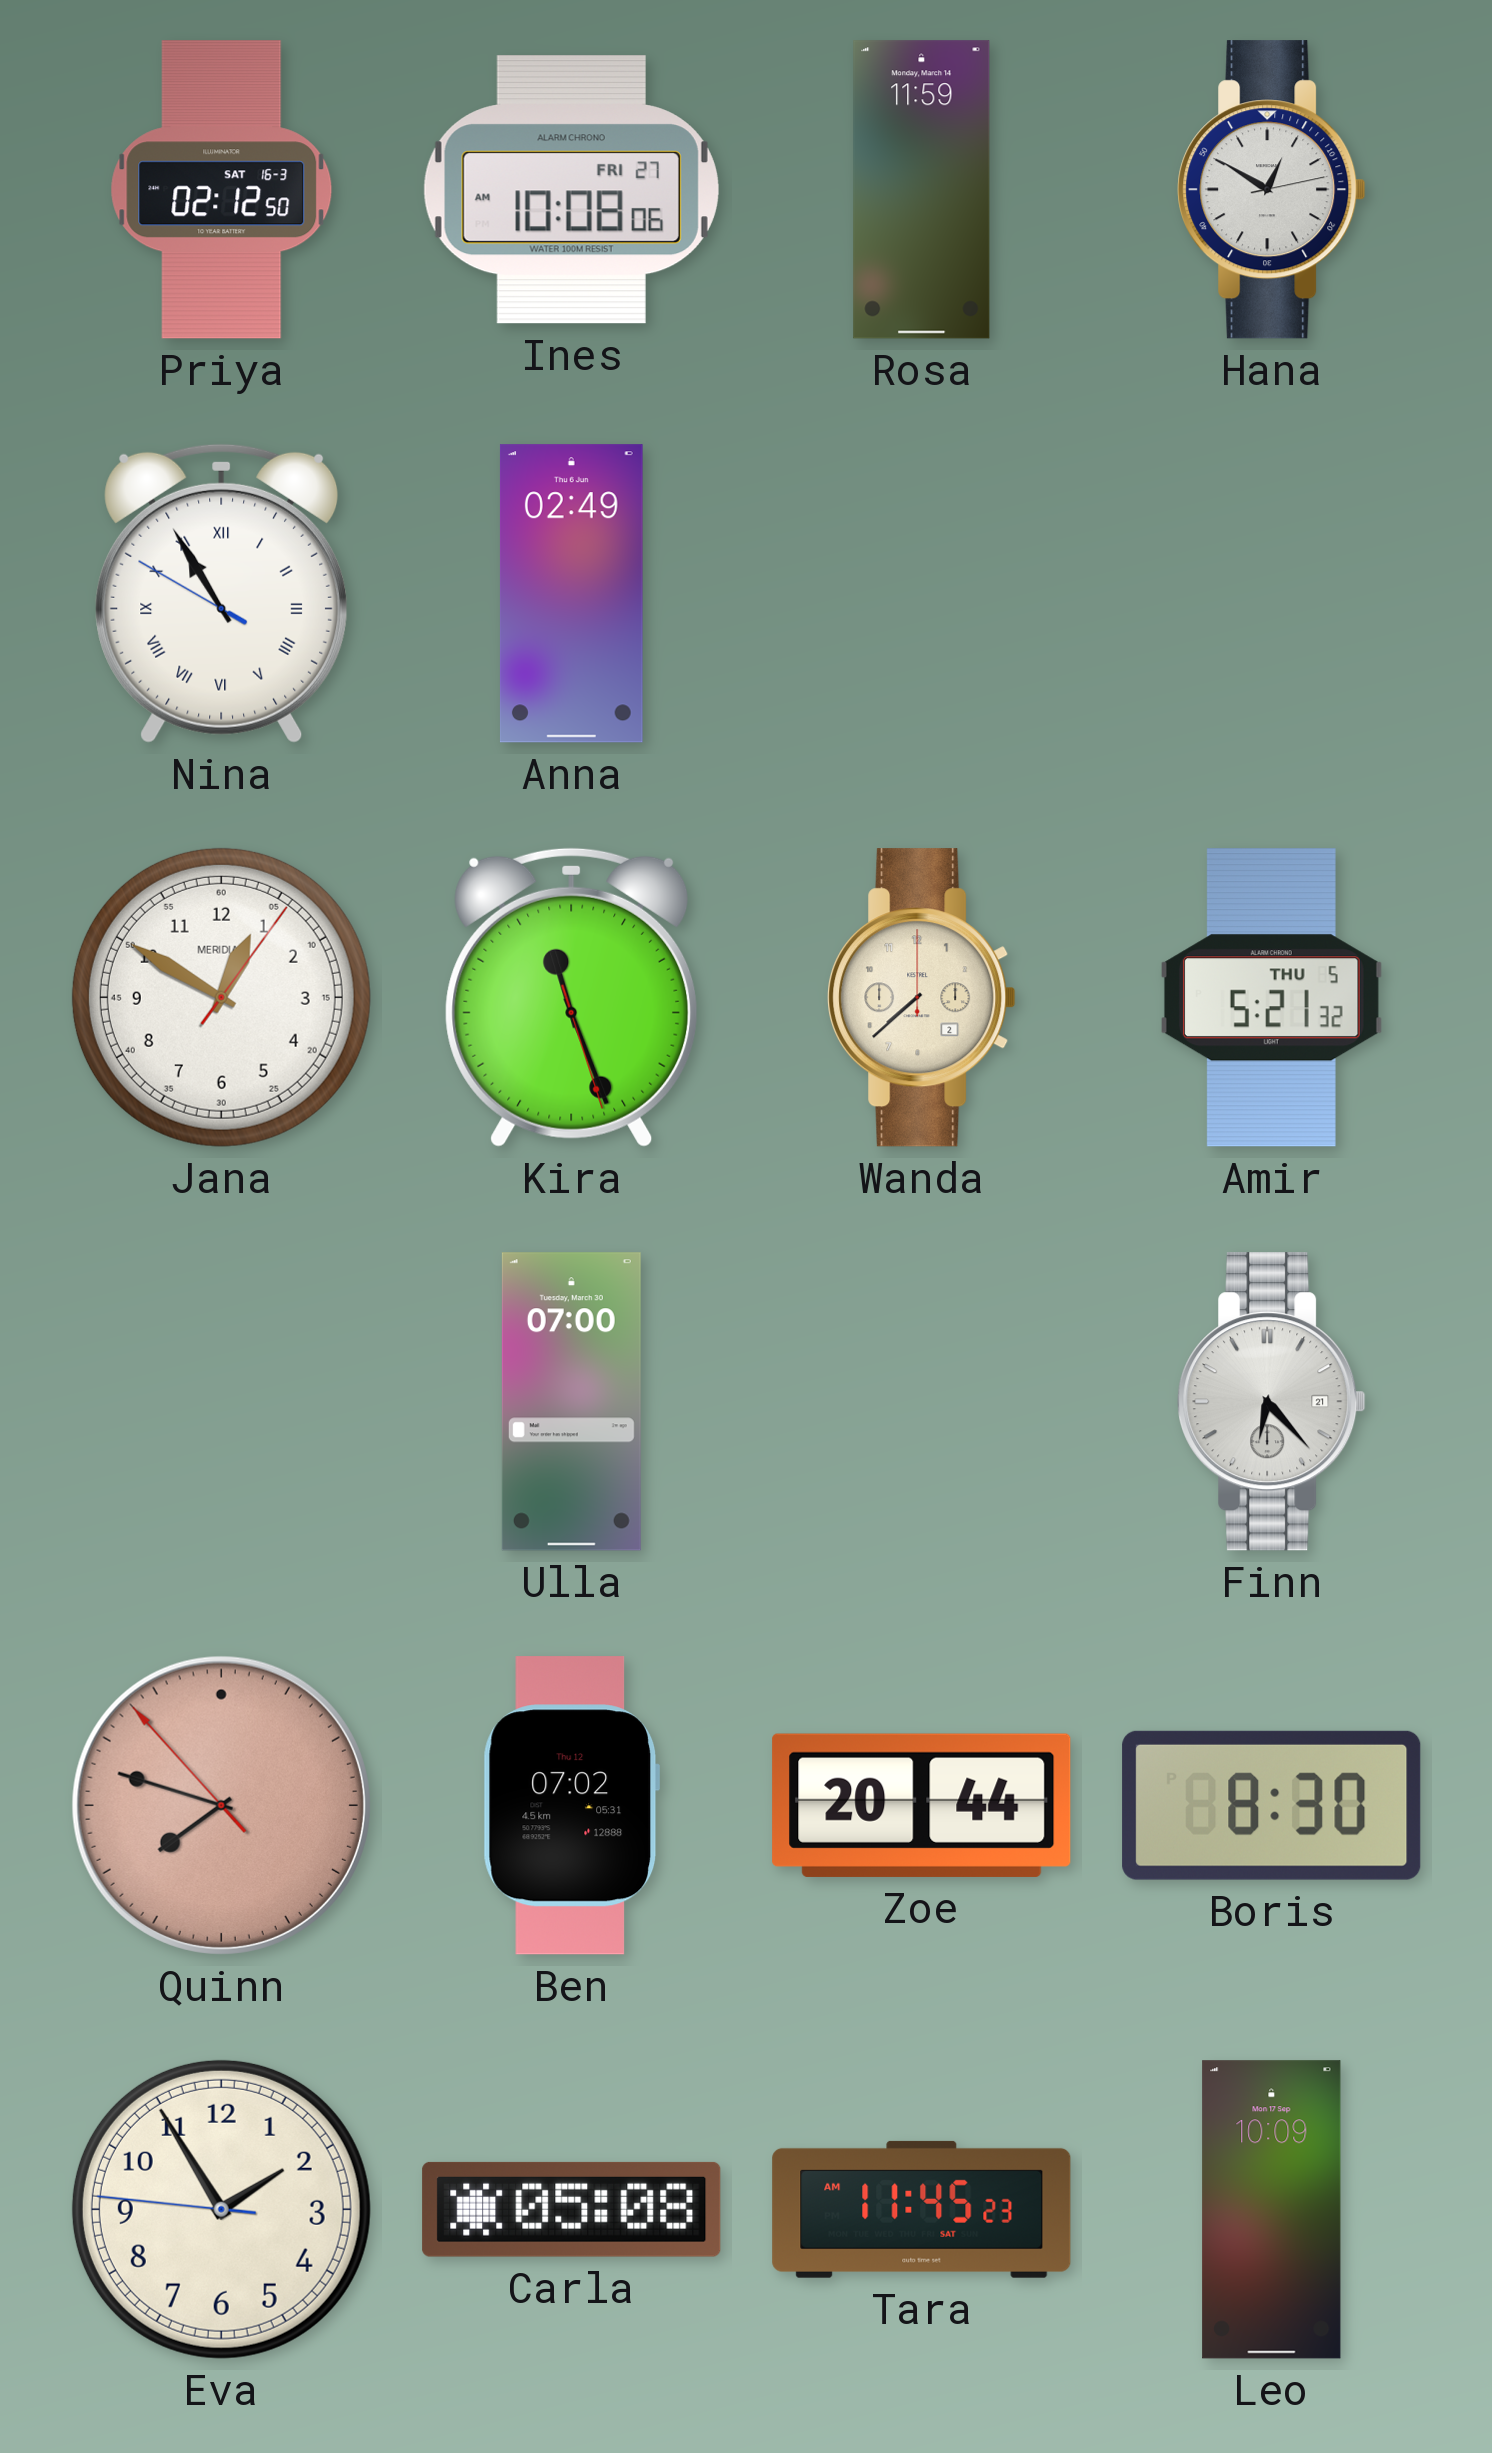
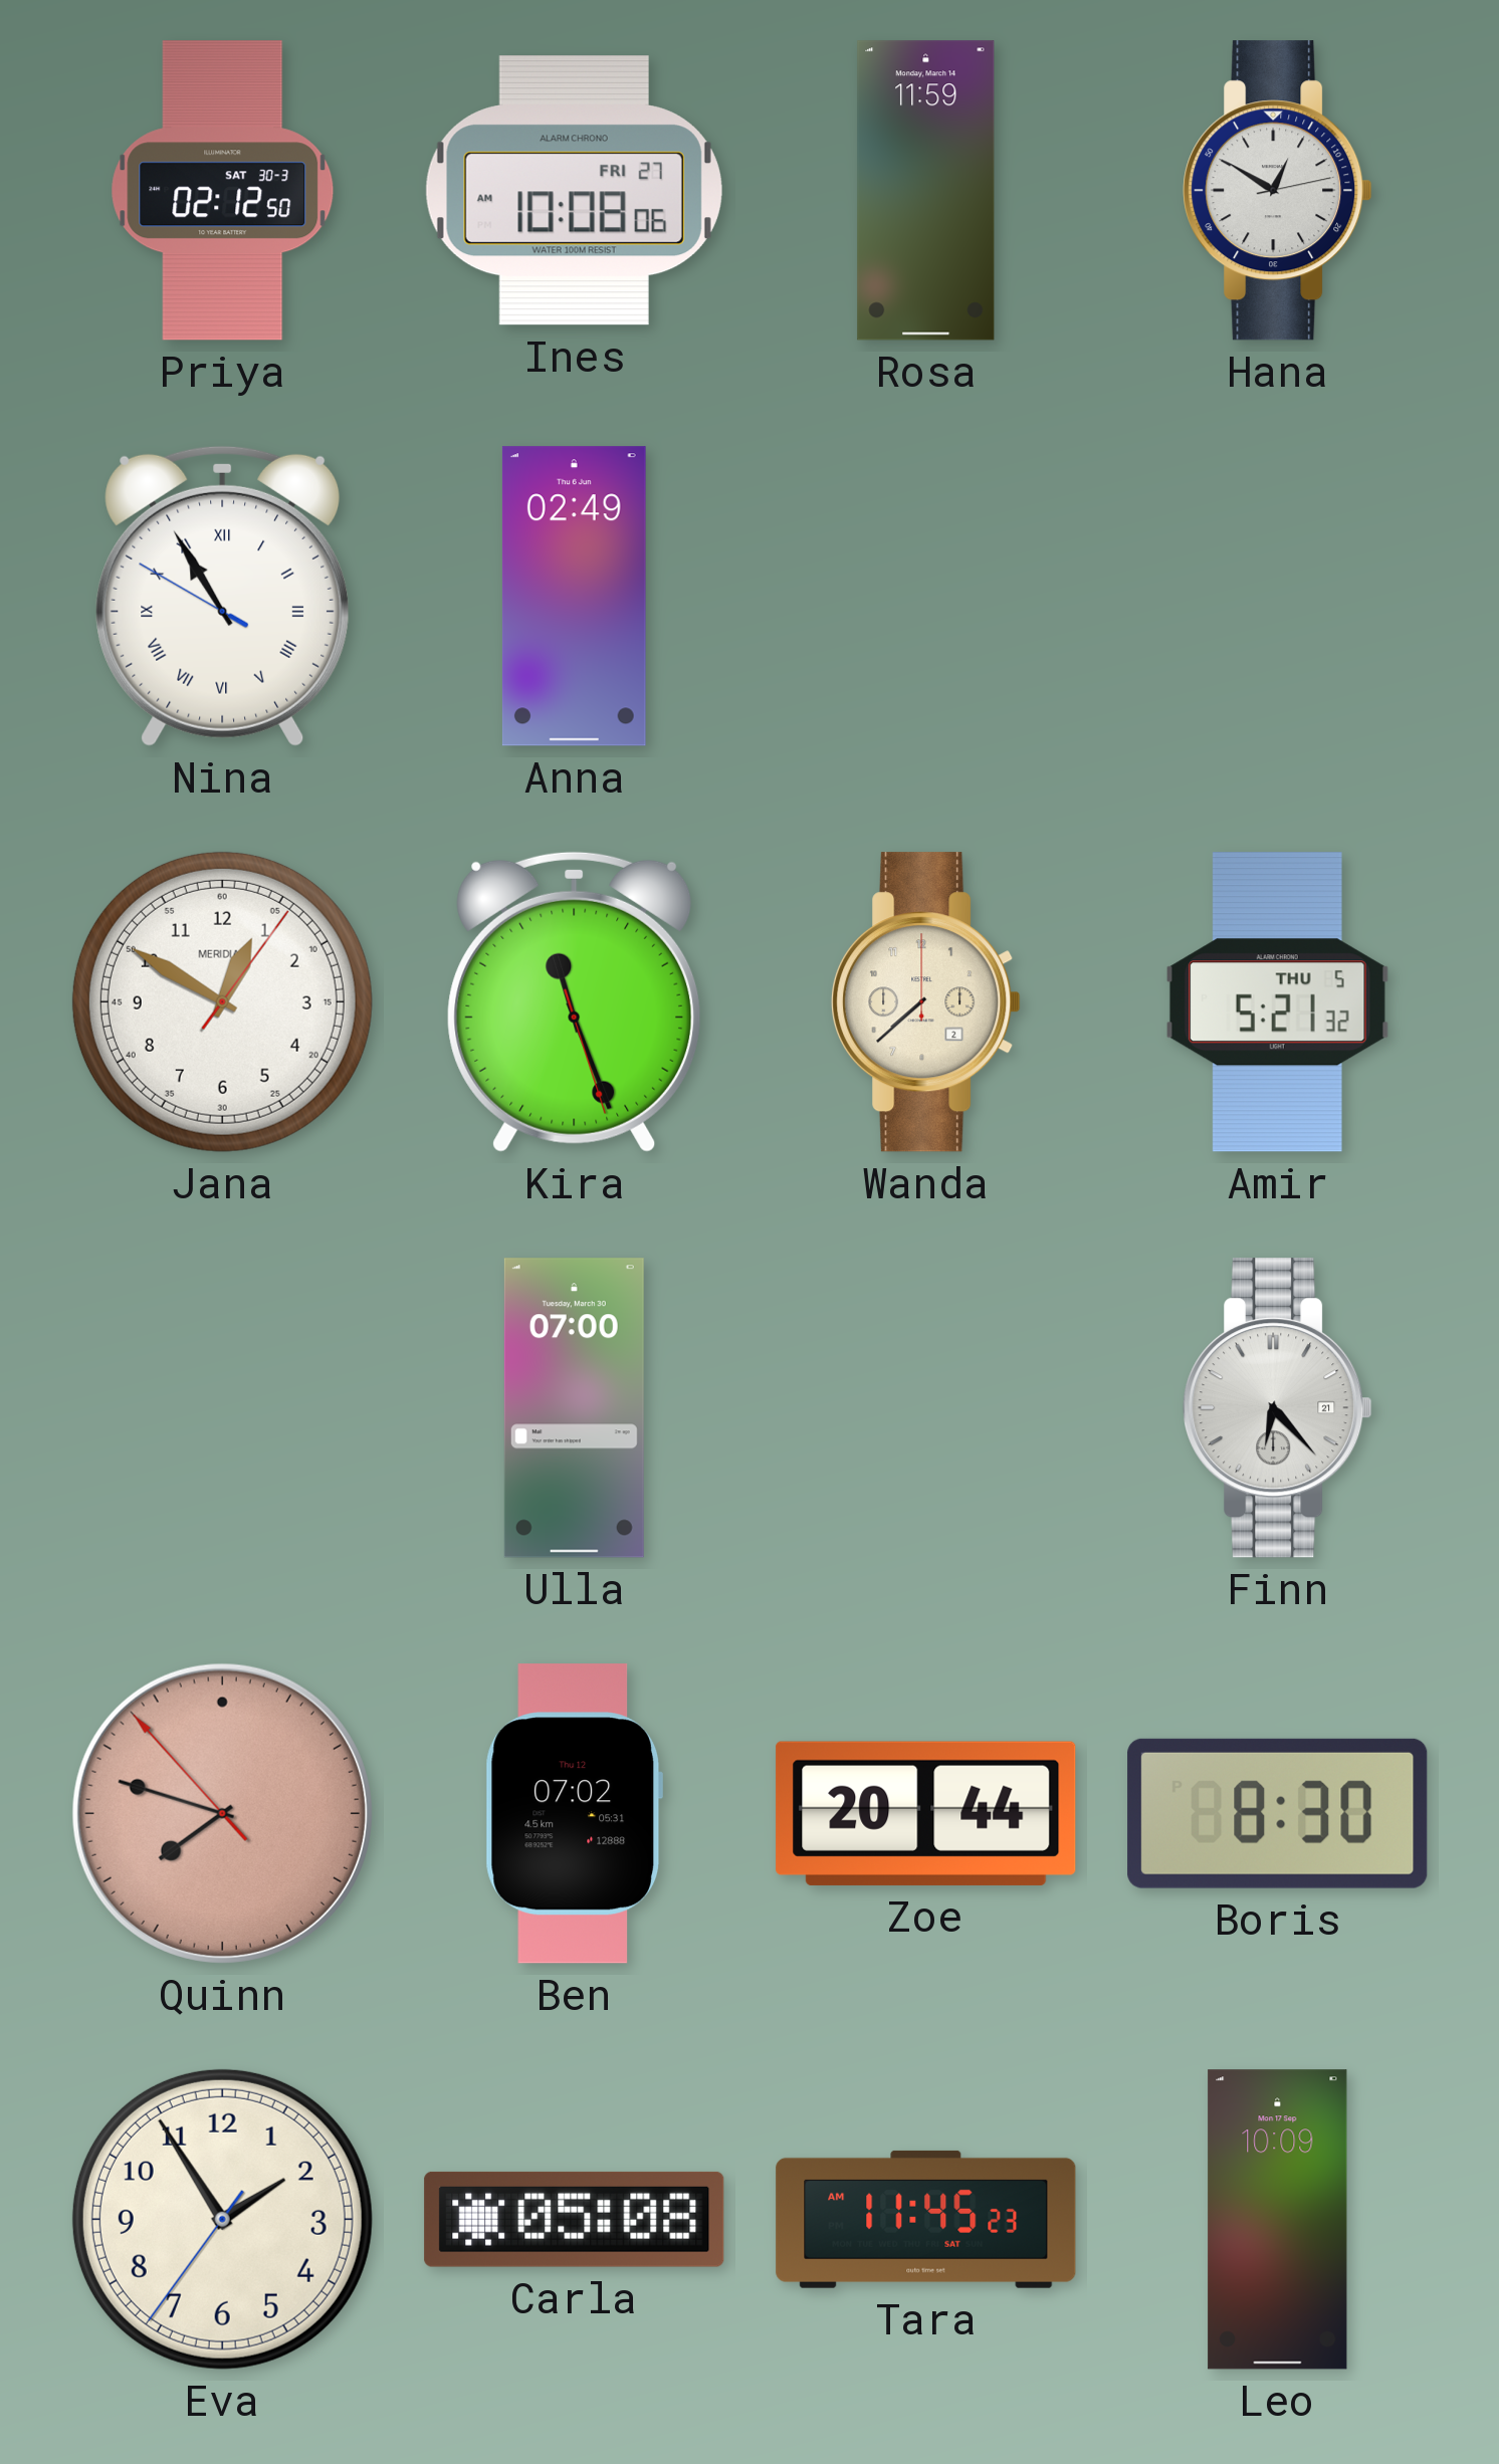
Priya date: SAT 16-3 -> SAT 30-3 (223, 191)
Eva: 1:54:46 -> 1:54:36 (222, 2219)
